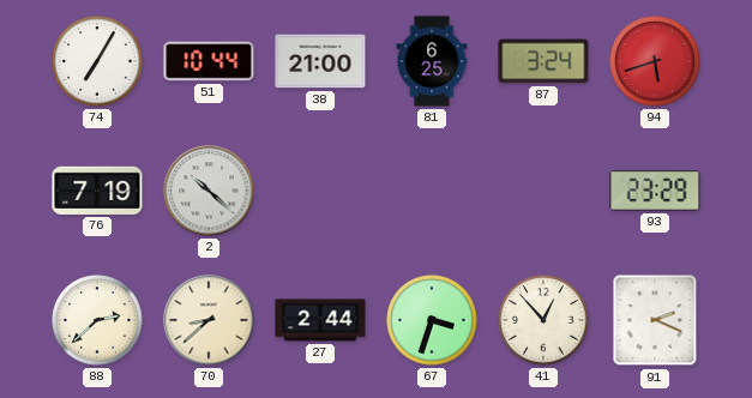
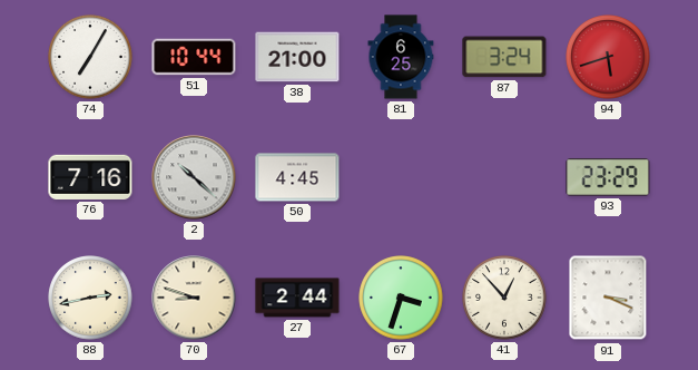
76: 7:19 -> 7:16 (90, 177)
50: none -> 4:45 (297, 177)
88: 2:38 -> 2:43 (90, 298)
70: 8:38 -> 8:48 (194, 298)
91: 2:19 -> 3:19 (608, 298)
